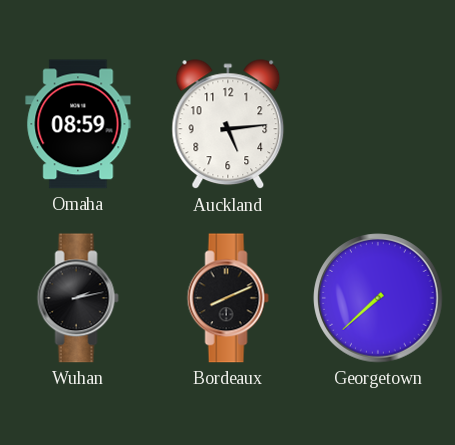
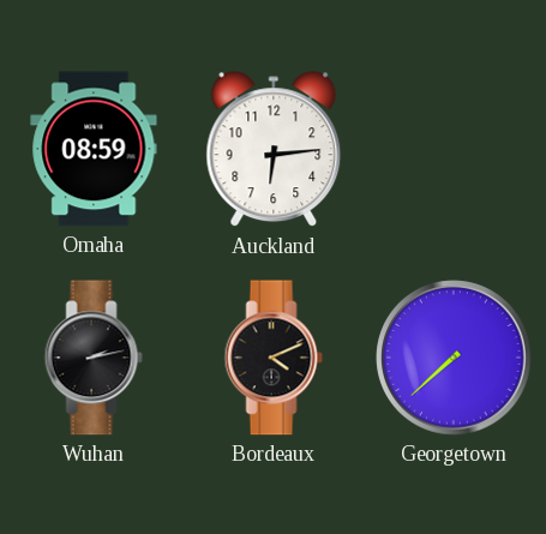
Auckland: 5:14 -> 6:14 (274, 150)
Bordeaux: 8:11 -> 4:11 (274, 358)
